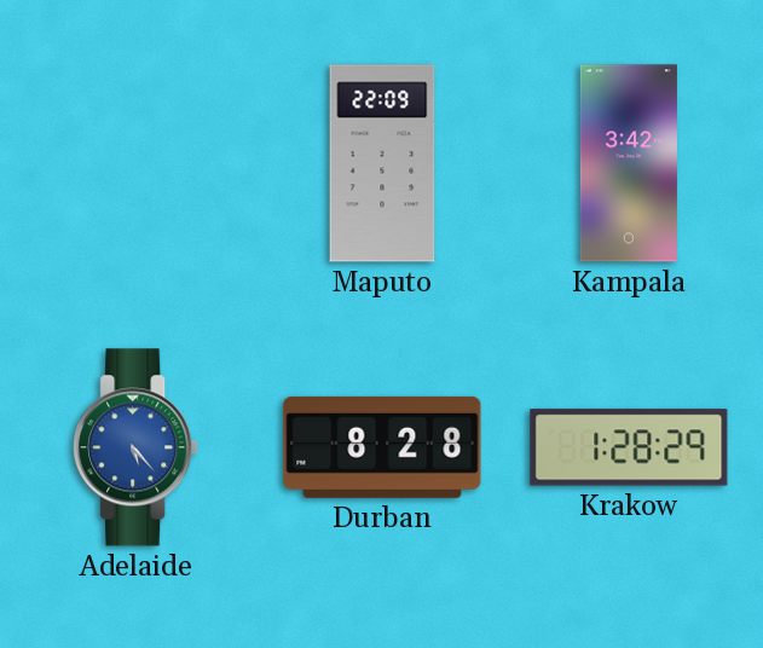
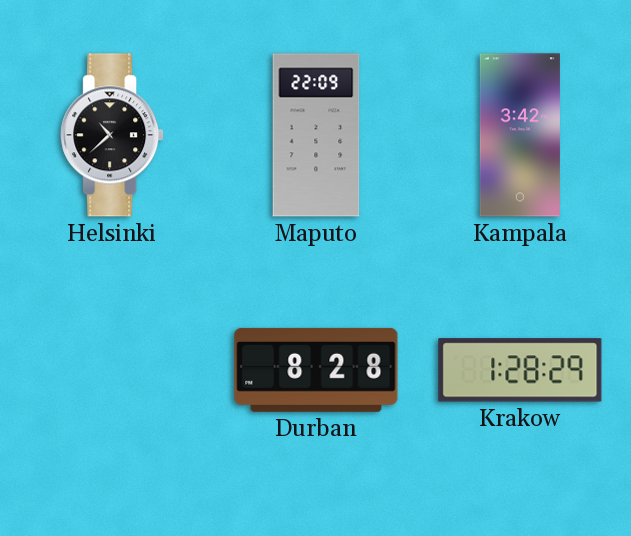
Helsinki: none -> 10:38 (112, 135)
Adelaide: 5:23 -> none (135, 447)
